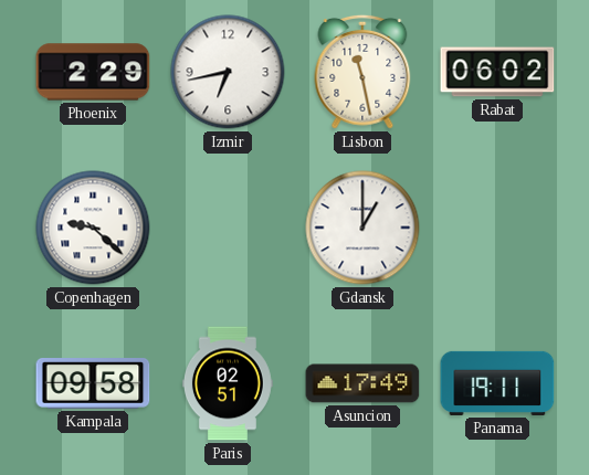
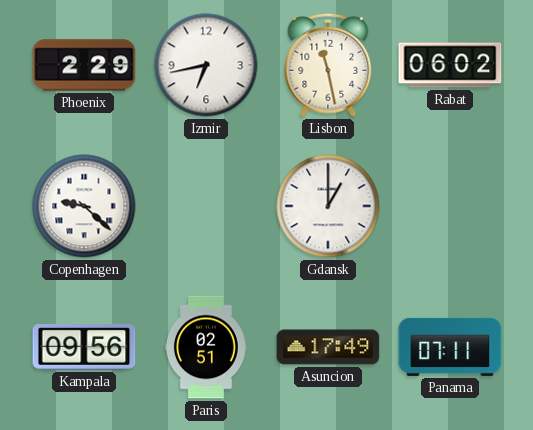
Kampala: 09:58 -> 09:56 (84, 348)
Panama: 19:11 -> 07:11 (450, 347)
